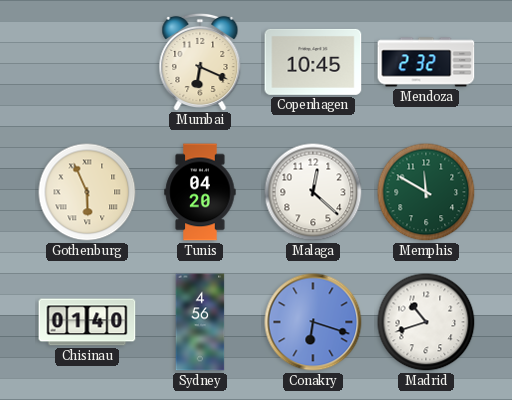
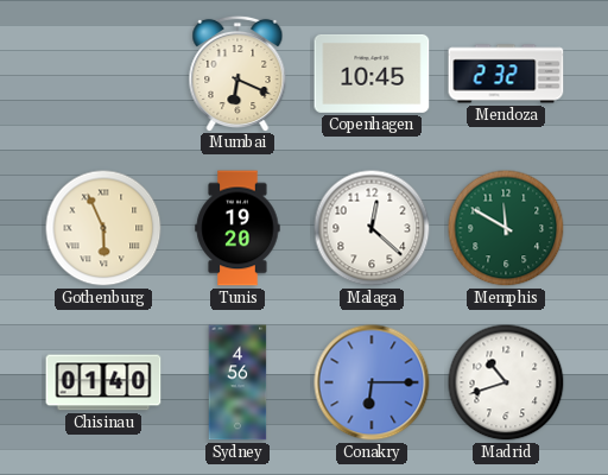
Tunis: 04:20 -> 19:20 (237, 228)
Conakry: 6:18 -> 6:15 (372, 382)
